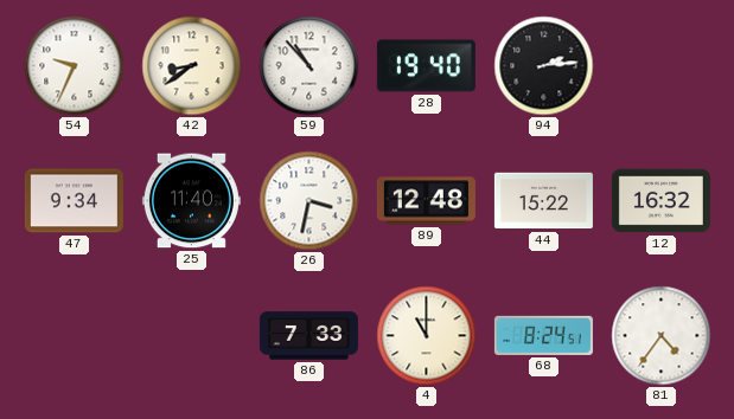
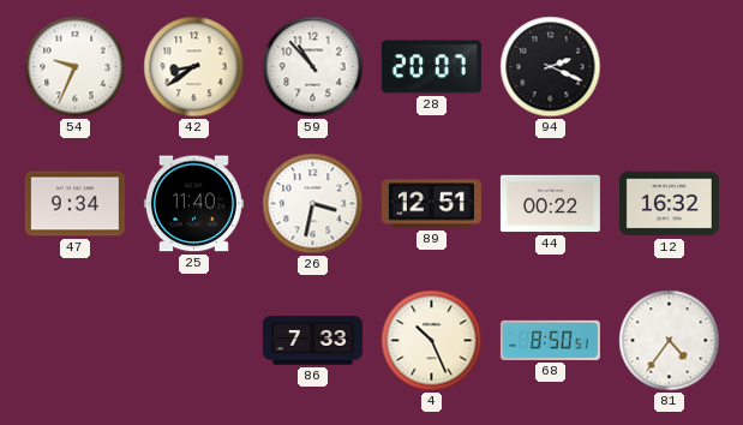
28: 19:40 -> 20:07 (431, 67)
94: 2:14 -> 2:19 (551, 67)
89: 12:48 -> 12:51 (431, 204)
44: 15:22 -> 00:22 (550, 204)
4: 11:00 -> 10:26 (432, 341)
68: 8:24 -> 8:50 (550, 340)
